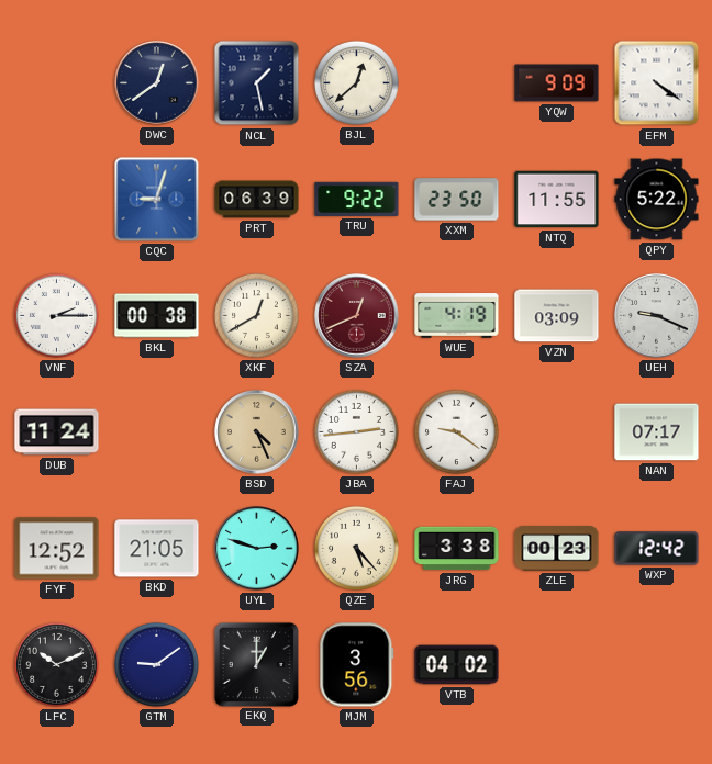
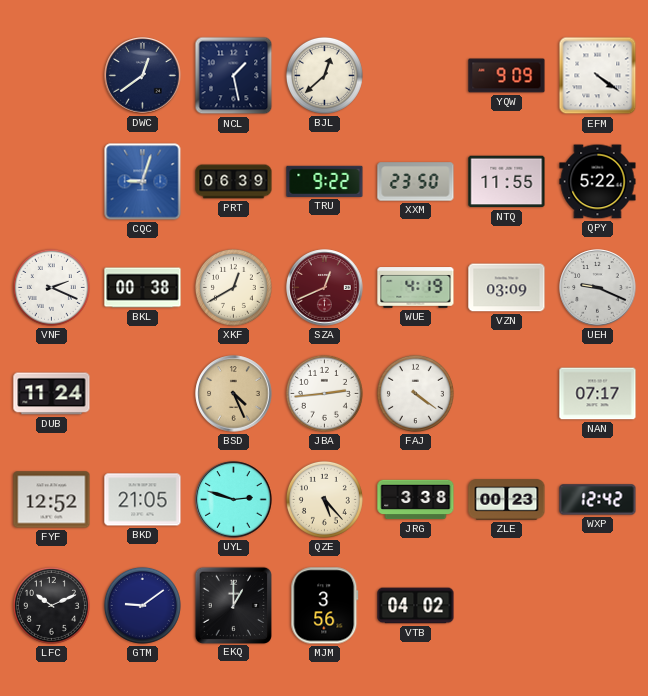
VNF: 2:15 -> 2:19 (51, 287)
FAJ: 9:21 -> 4:21 (415, 393)
